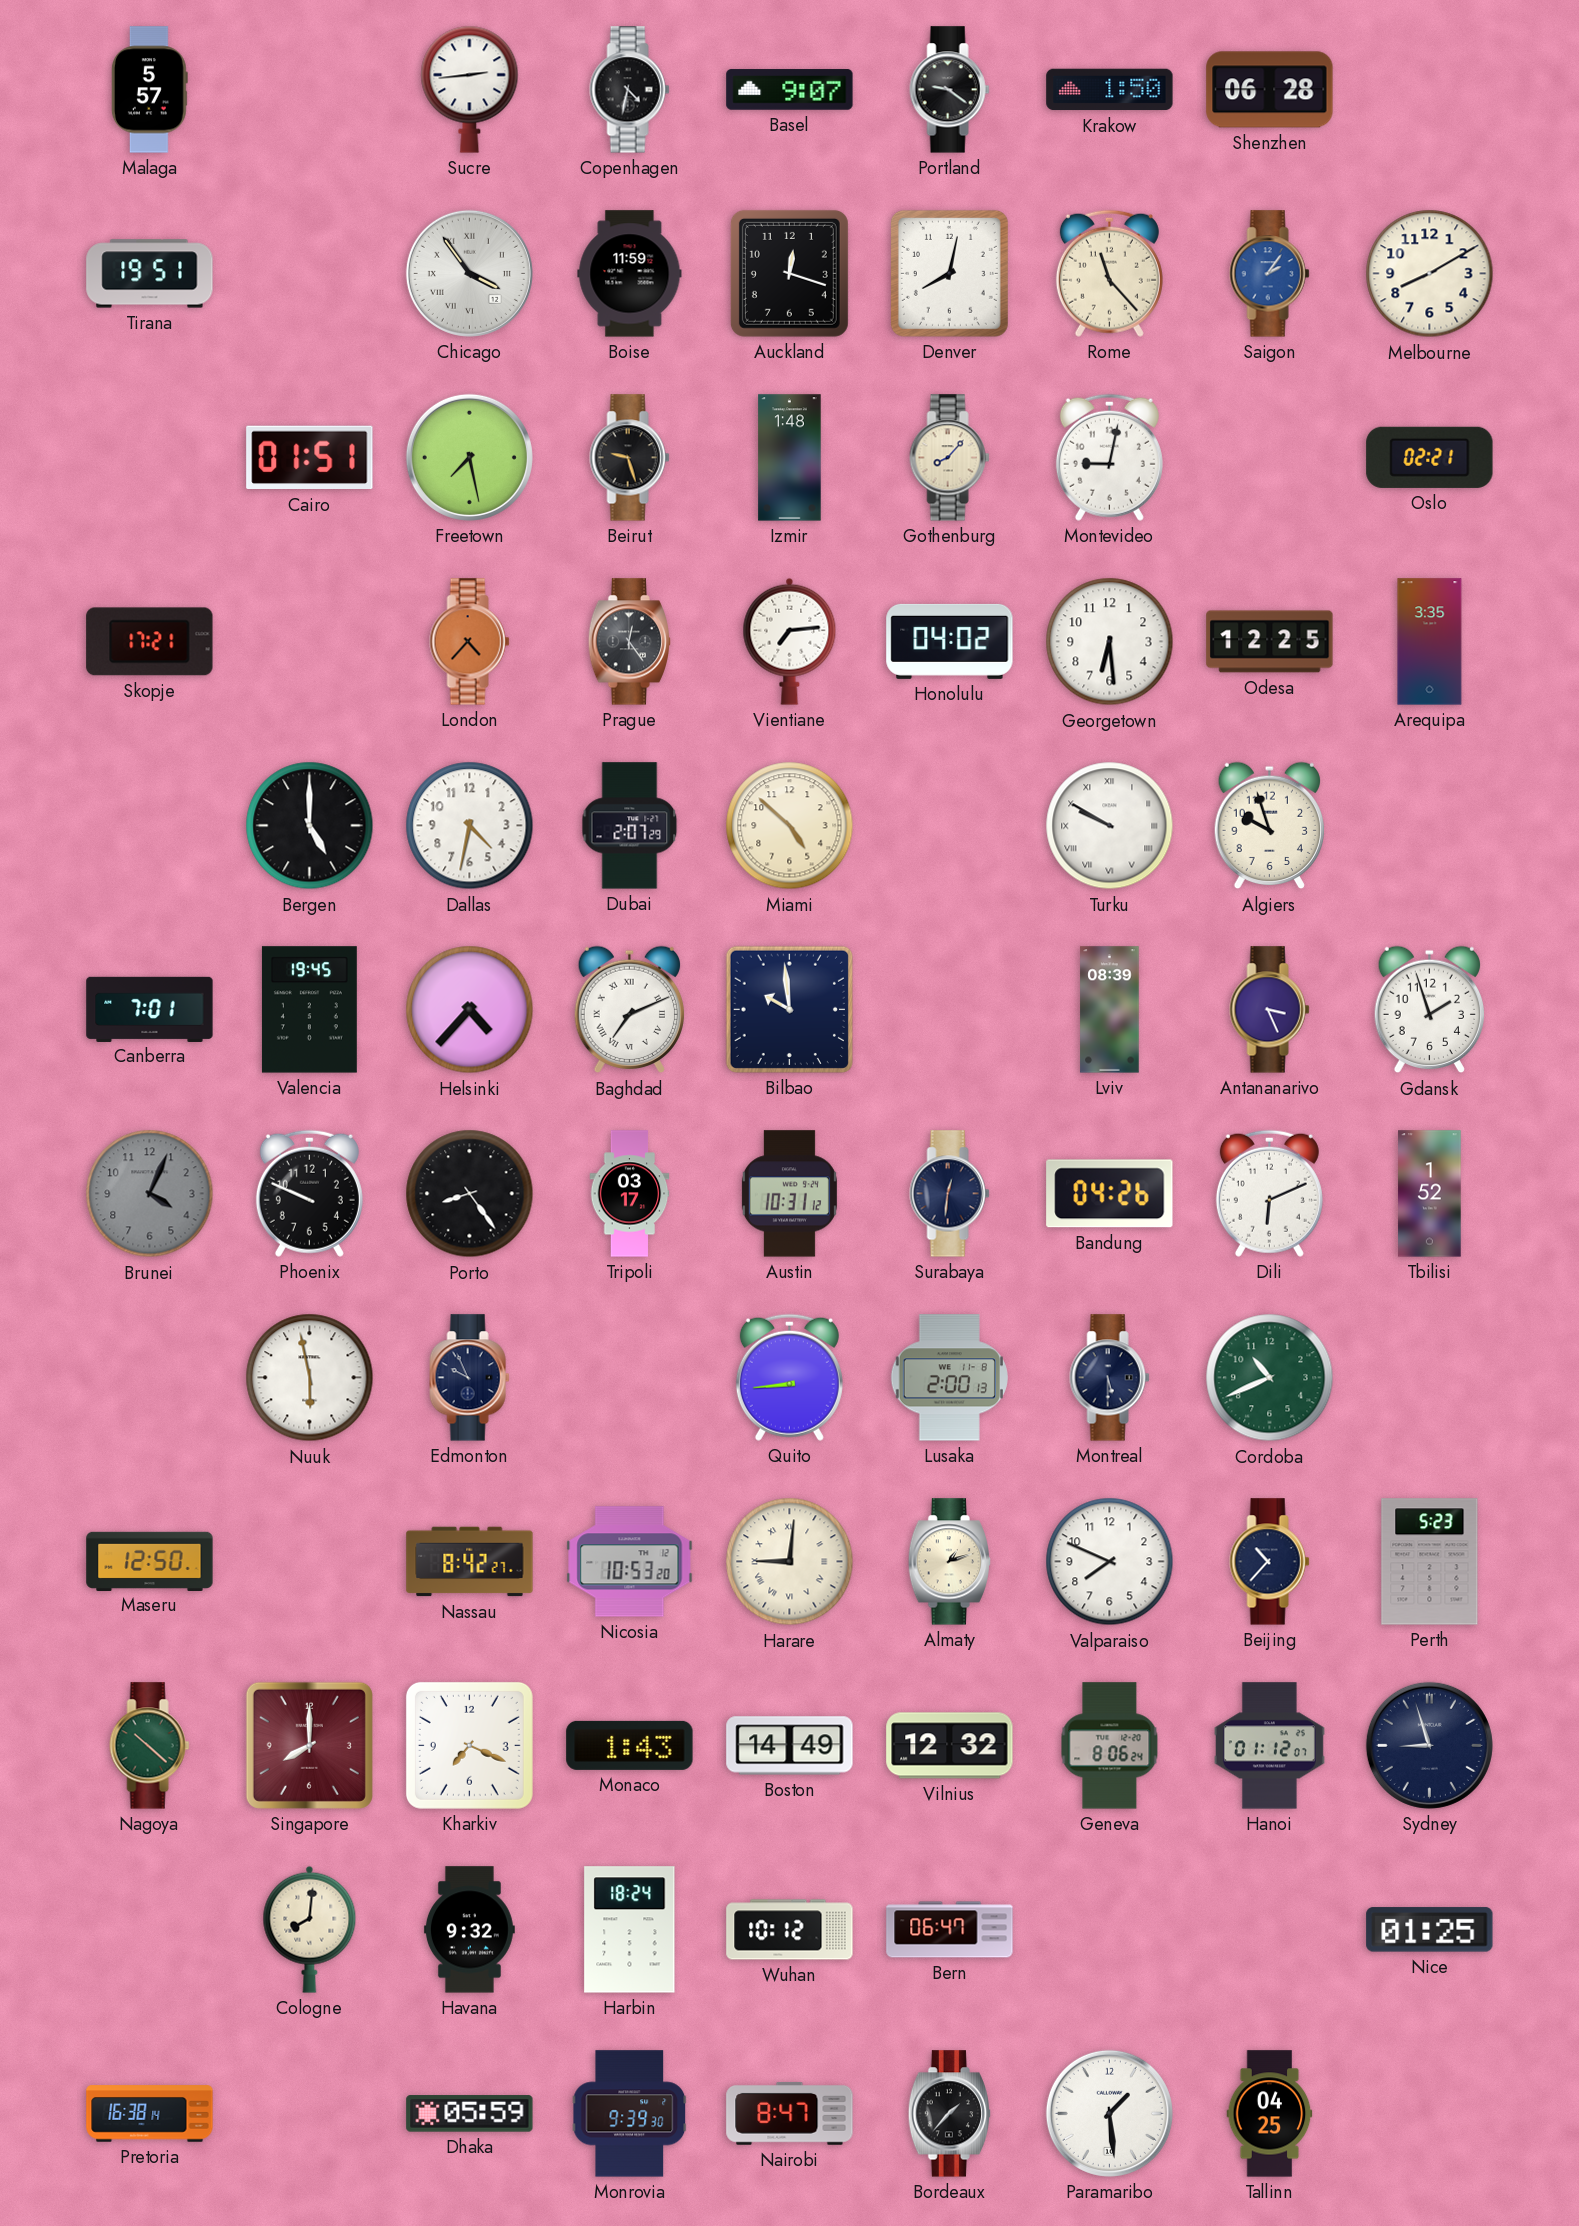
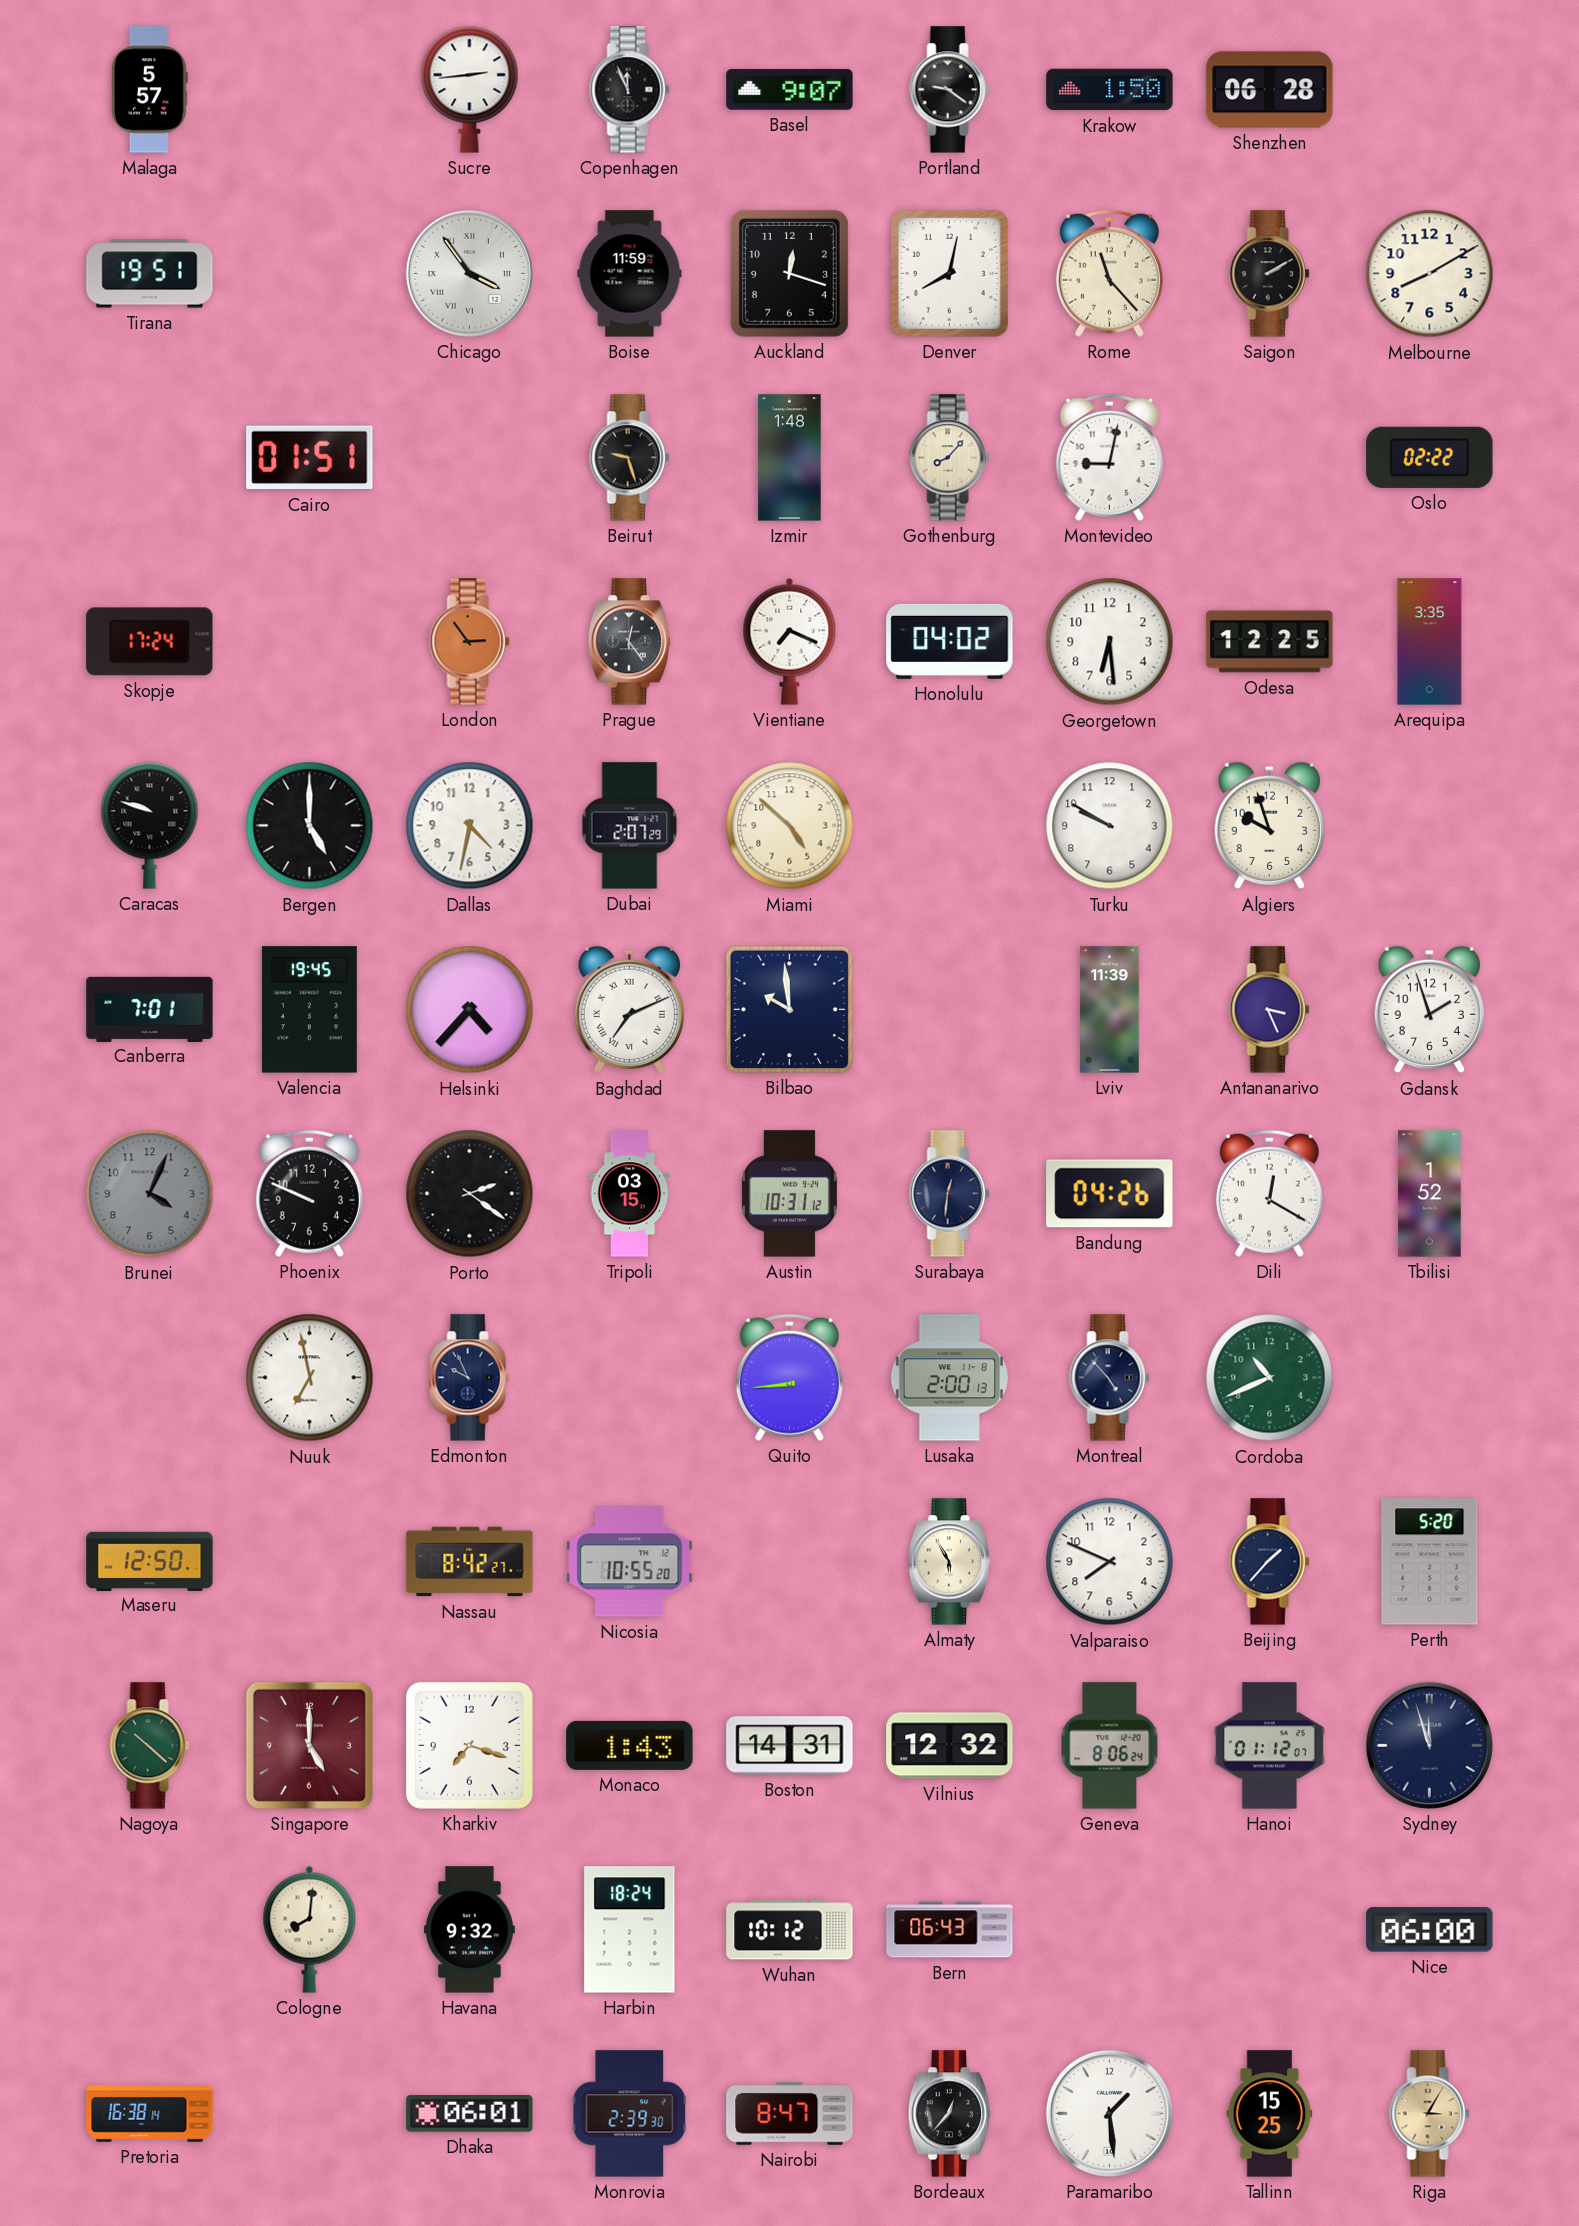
Copenhagen: 4:32 -> 11:56 (630, 90)
Saigon: 2:06 -> 2:10 (1270, 274)
Saigon dial: blue -> black (1270, 274)
Freetown: 7:28 -> none (469, 457)
Oslo: 02:21 -> 02:22 (1430, 457)
Skopje: 17:21 -> 17:24 (150, 642)
London: 4:37 -> 2:54 (470, 642)
Vientiane: 7:14 -> 7:19 (790, 641)
Caracas: none -> 9:48 (150, 825)
Turku numerals: Roman -> Arabic (1110, 826)
Lviv: 08:39 -> 11:39 (1110, 1010)
Porto: 8:24 -> 2:21 (470, 1194)
Tripoli: 03:17 -> 03:15 (630, 1194)
Dili: 6:11 -> 12:20 (1269, 1193)
Nuuk: 5:58 -> 6:58 (310, 1378)
Montreal: 5:30 -> 4:53 (1110, 1378)
Nicosia: 10:53 -> 10:55 (630, 1562)
Harare: 9:01 -> none (790, 1562)
Almaty: 1:12 -> 5:55 (949, 1562)
Beijing: 10:37 -> 1:37 (1270, 1562)
Perth: 5:23 -> 5:20 (1430, 1562)
Singapore: 8:00 -> 5:00 (309, 1745)
Kharkiv: 7:19 -> 7:18 (469, 1745)
Boston: 14:49 -> 14:31 (790, 1746)
Sydney: 8:57 -> 11:57 (1429, 1745)
Bern: 06:47 -> 06:43 (950, 1930)
Nice: 01:25 -> 06:00 (1430, 1930)
Dhaka: 05:59 -> 06:01 (470, 2114)
Monrovia: 9:39 -> 2:39 (630, 2114)
Bordeaux: 1:37 -> 12:37 (949, 2114)
Tallinn: 04:25 -> 15:25 (1270, 2114)
Riga: none -> 3:05 (1430, 2114)
